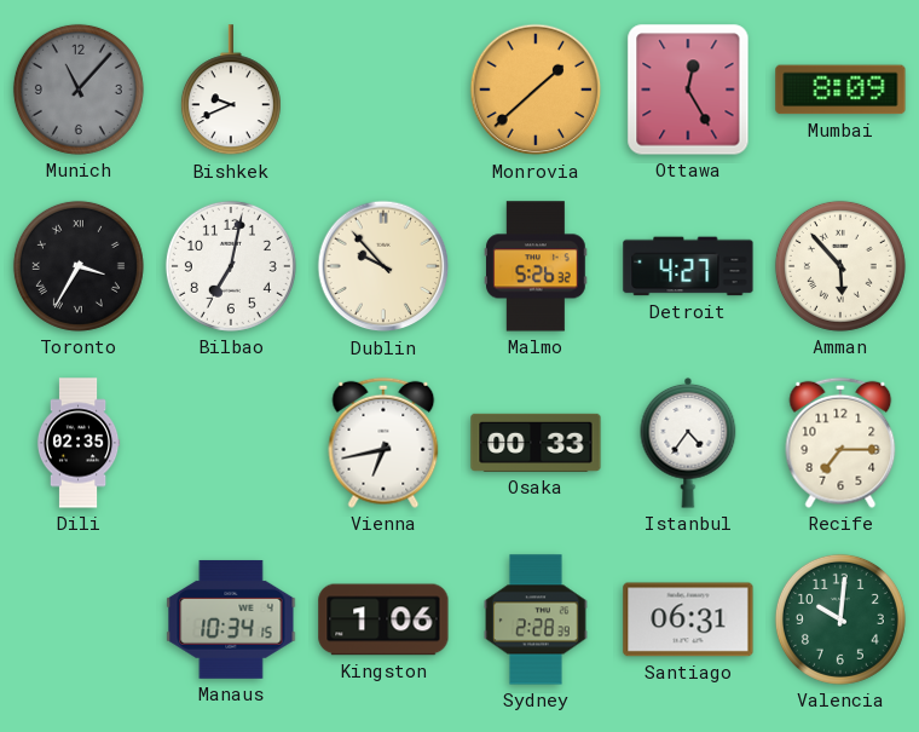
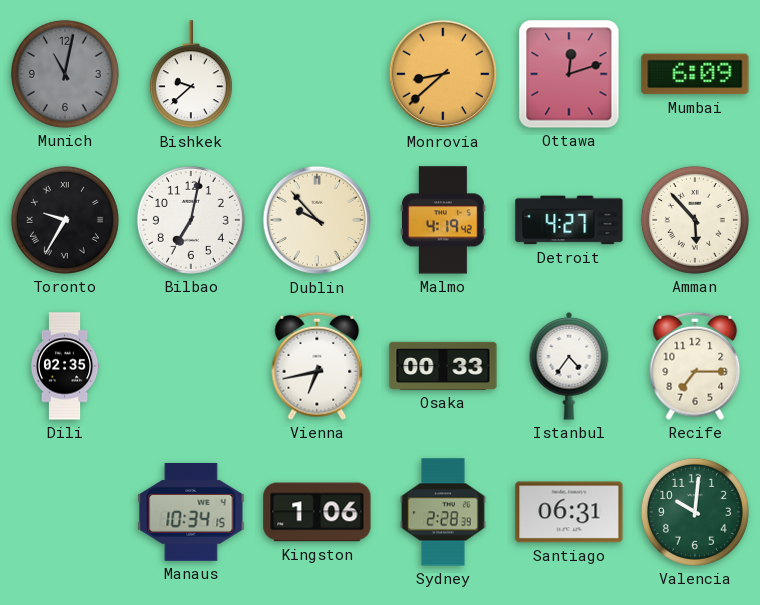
Munich: 11:07 -> 11:02 (65, 74)
Bishkek: 9:41 -> 9:38 (191, 75)
Monrovia: 1:38 -> 8:38 (443, 74)
Ottawa: 12:25 -> 12:12 (569, 74)
Mumbai: 8:09 -> 6:09 (695, 74)
Toronto: 3:35 -> 9:35 (65, 220)
Malmo: 5:26 -> 4:19 (444, 220)
